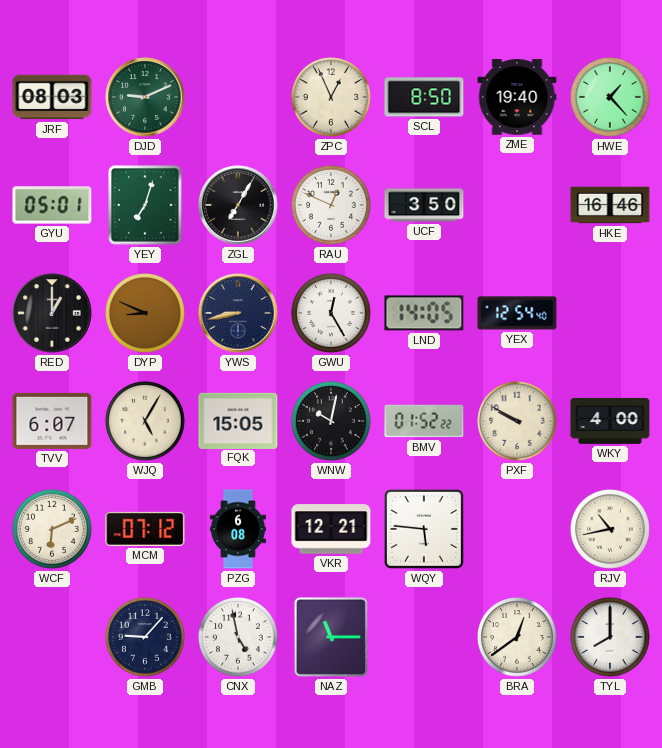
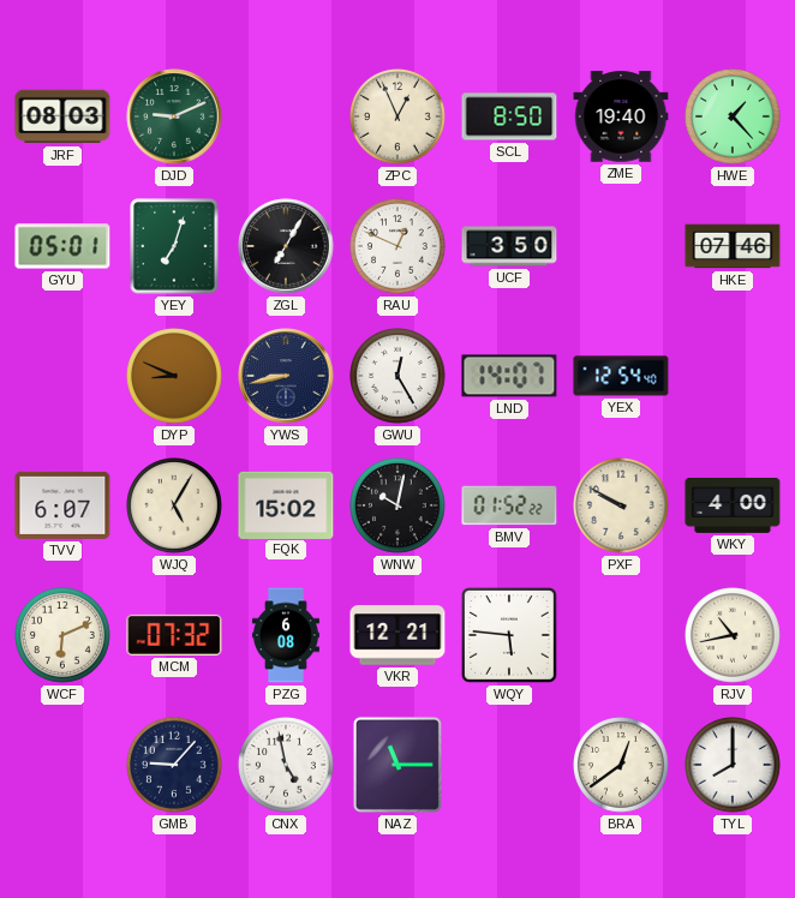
HKE: 16:46 -> 07:46 (733, 246)
RED: 1:00 -> none (52, 313)
LND: 14:05 -> 14:07 (509, 376)
FQK: 15:05 -> 15:02 (286, 504)
MCM: 07:12 -> 07:32 (174, 635)
